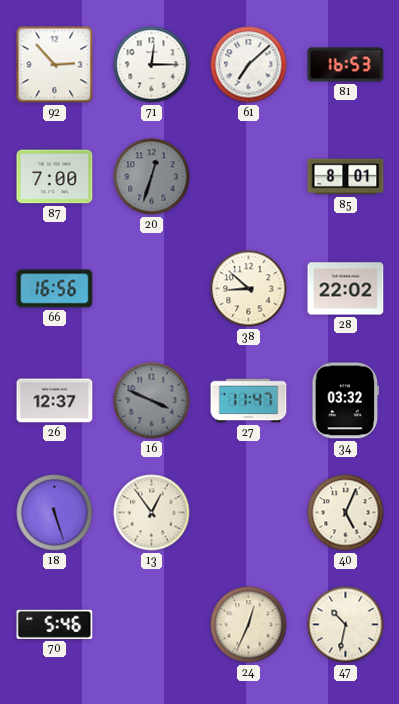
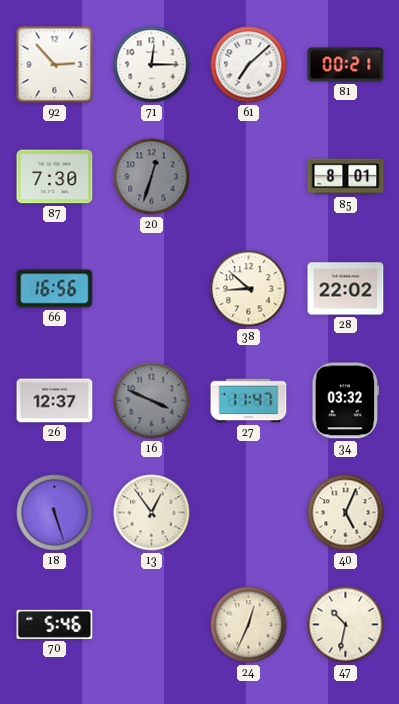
81: 16:53 -> 00:21 (346, 65)
87: 7:00 -> 7:30 (55, 177)
